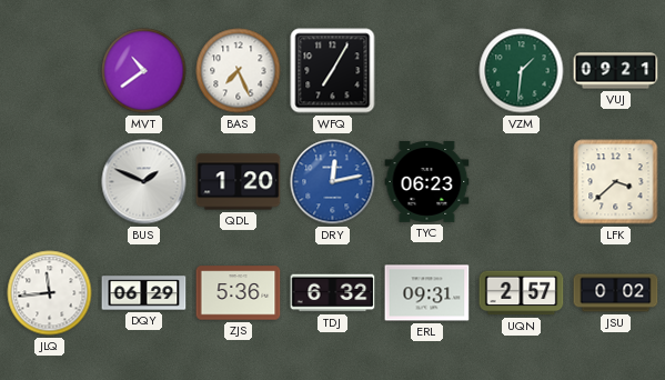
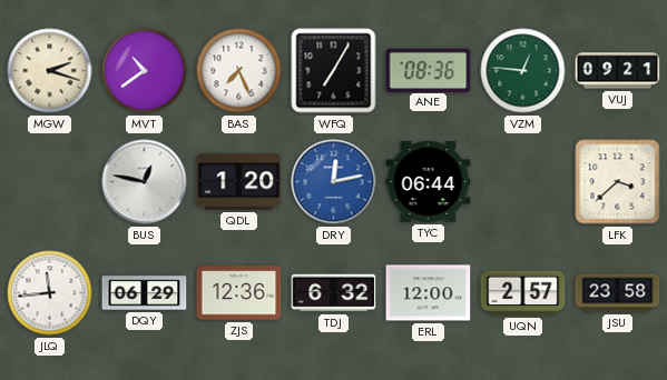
MGW: none -> 2:18 (50, 71)
ANE: none -> 08:36 (429, 70)
VZM: 1:31 -> 12:46 (523, 71)
BUS: 1:49 -> 12:47 (145, 182)
TYC: 06:23 -> 06:44 (429, 182)
ZJS: 5:36 -> 12:36 (239, 293)
ERL: 09:31 -> 12:00 (429, 293)
JSU: 0:02 -> 23:58 (618, 293)
